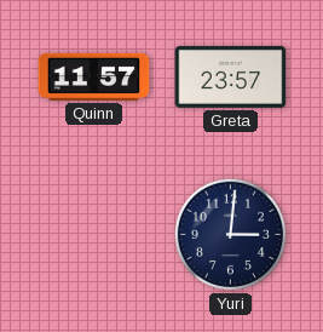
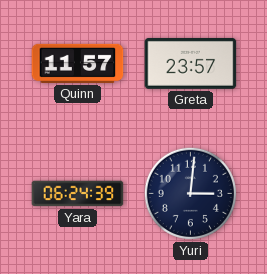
Yara: none -> 06:24 (78, 194)
